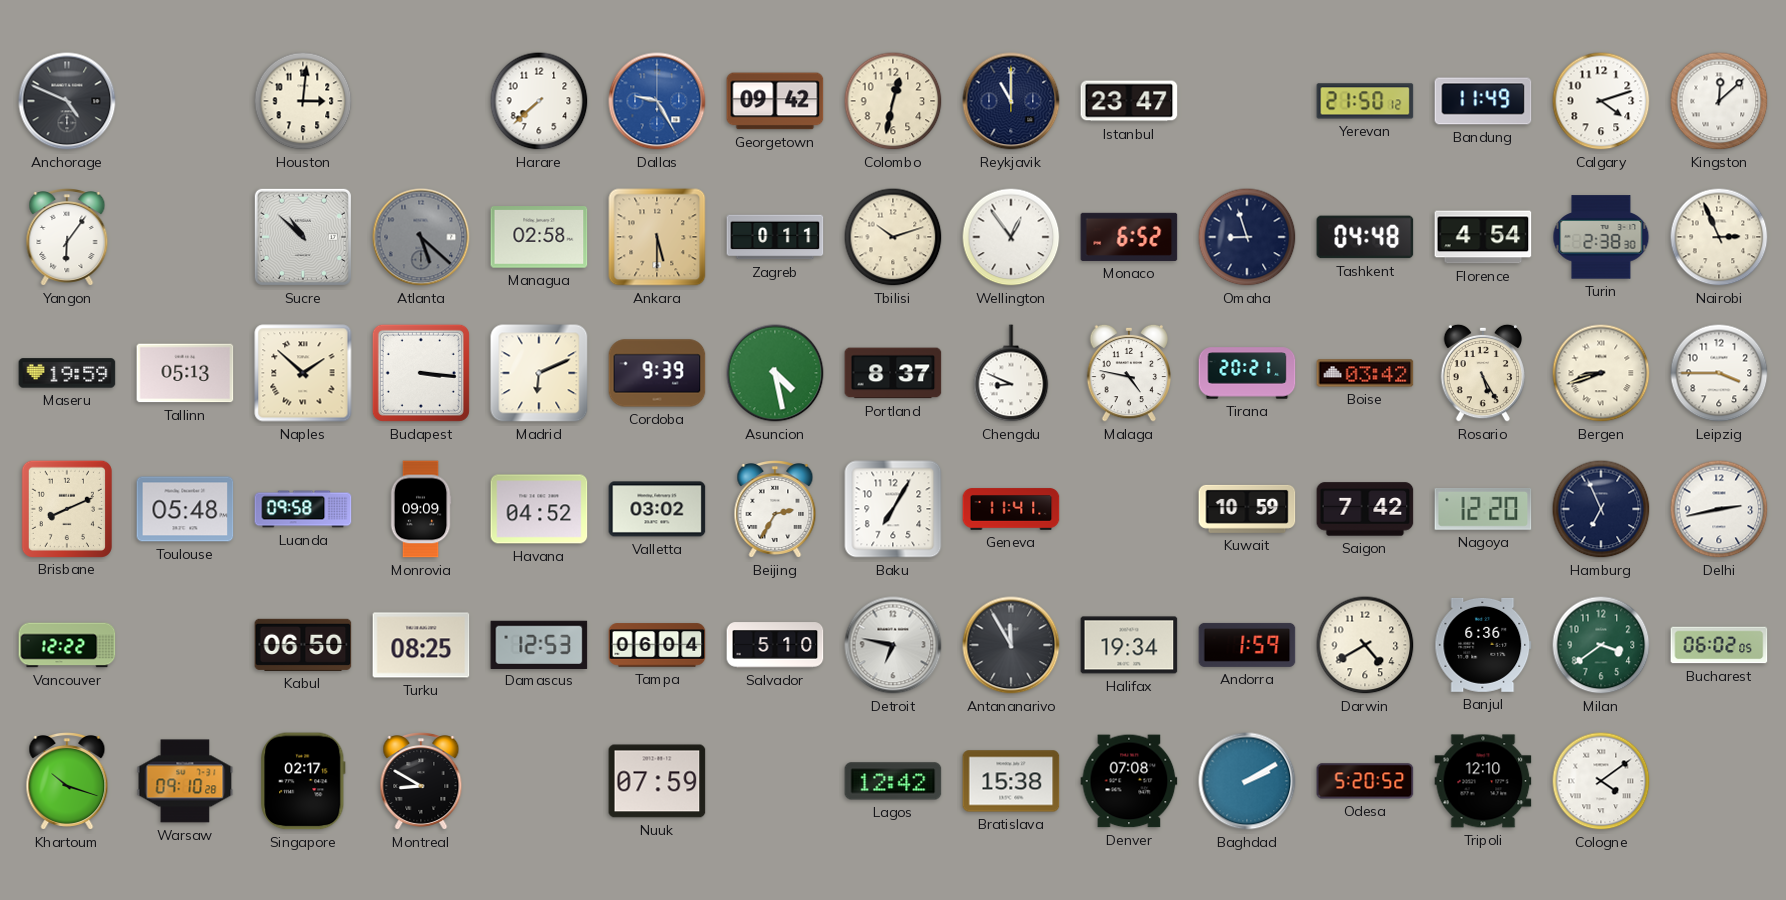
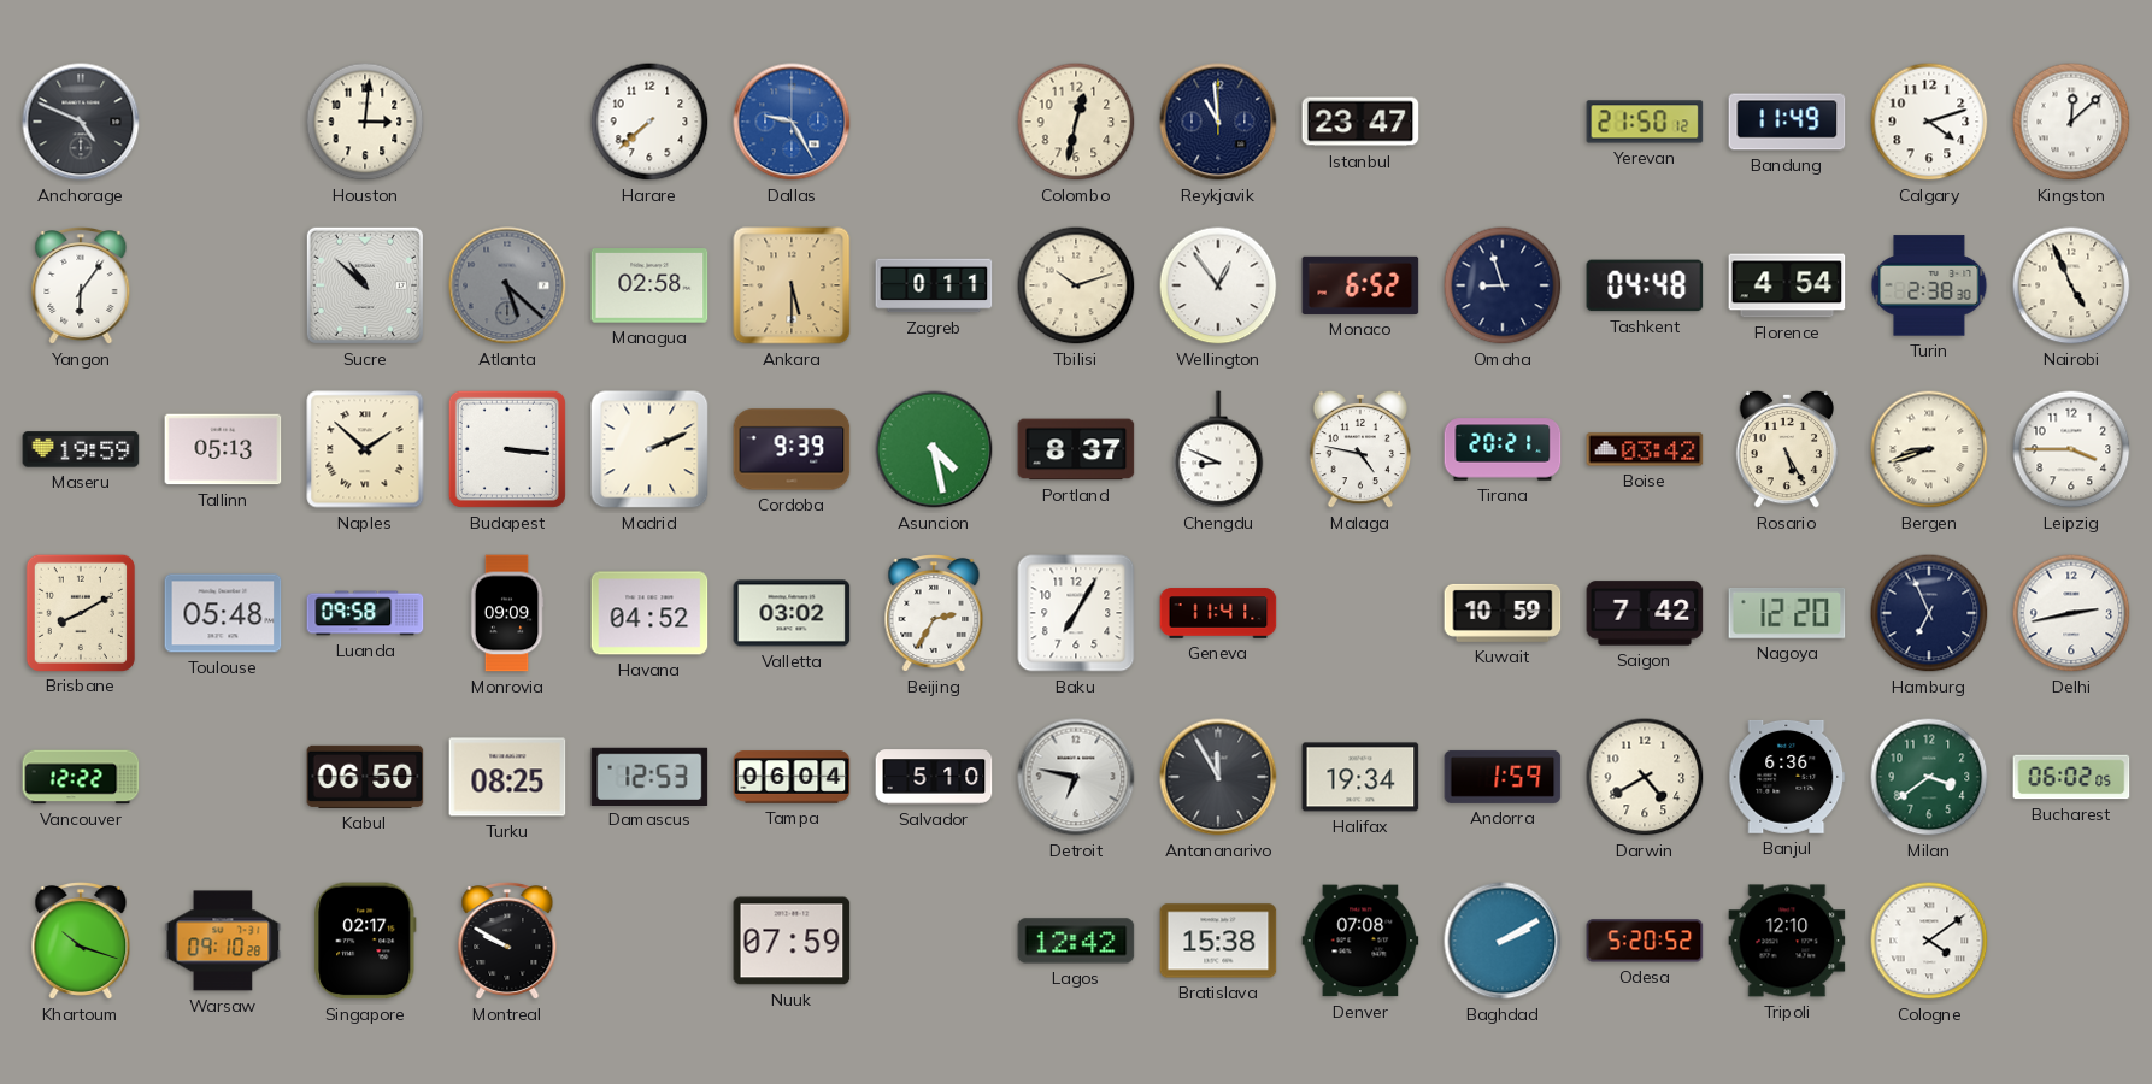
Georgetown: 09:42 -> none (775, 101)
Reykjavik: 11:00 -> 10:59 (1218, 122)
Nairobi: 2:56 -> 4:56 (2071, 285)
Madrid: 6:11 -> 2:11 (649, 449)
Brisbane: 8:11 -> 8:10 (81, 612)
Montreal: 8:50 -> 9:50 (507, 942)
